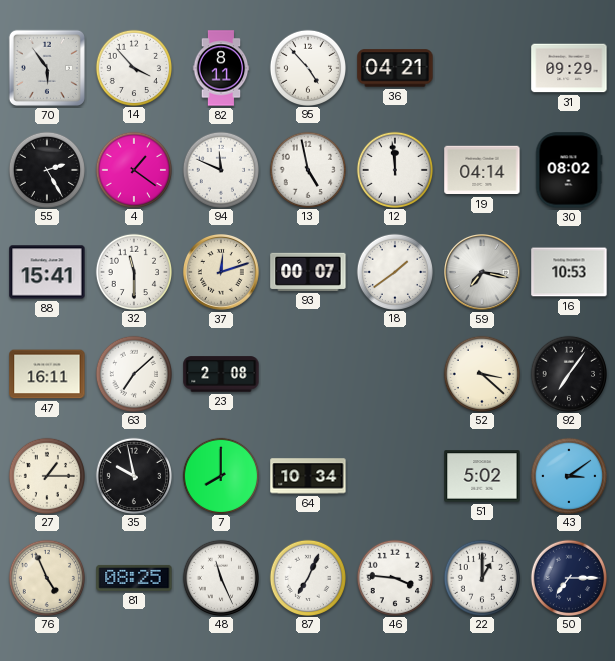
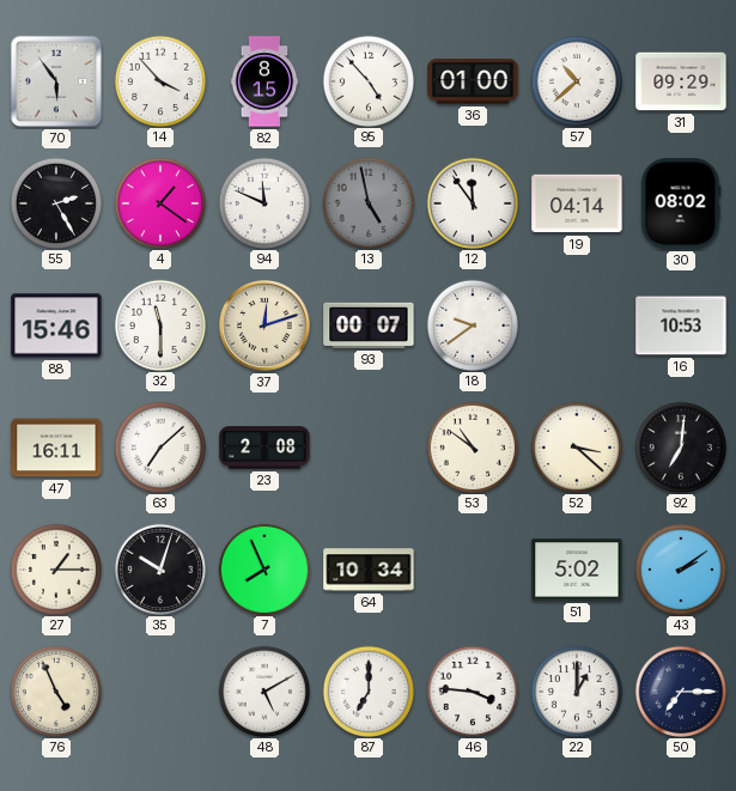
82: 8:11 -> 8:15 (264, 81)
36: 04:21 -> 01:00 (473, 81)
57: none -> 10:38 (576, 80)
13 dial: white -> grey (367, 202)
12: 11:59 -> 11:54 (472, 202)
88: 15:41 -> 15:46 (56, 325)
18: 1:39 -> 9:39 (472, 324)
59: 7:17 -> none (483, 273)
53: none -> 10:51 (472, 446)
92: 7:06 -> 7:01 (680, 446)
35: 9:58 -> 10:03 (159, 568)
7: 8:00 -> 7:56 (263, 568)
43: 3:09 -> 2:09 (680, 568)
81: 08:25 -> none (134, 578)
48: 11:26 -> 5:10 (263, 690)
87: 7:04 -> 7:00 (367, 690)
